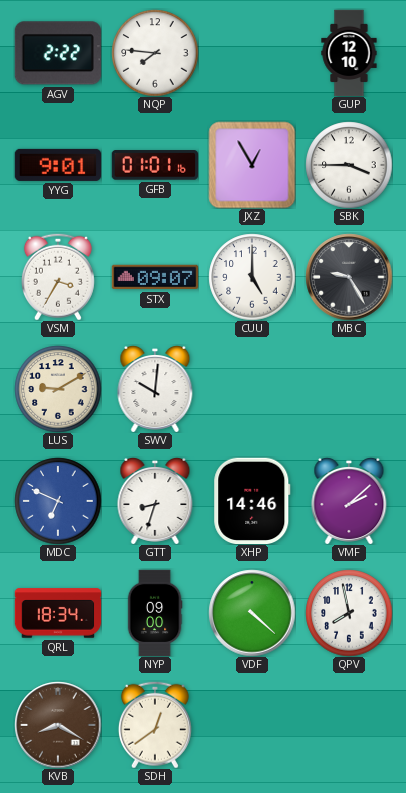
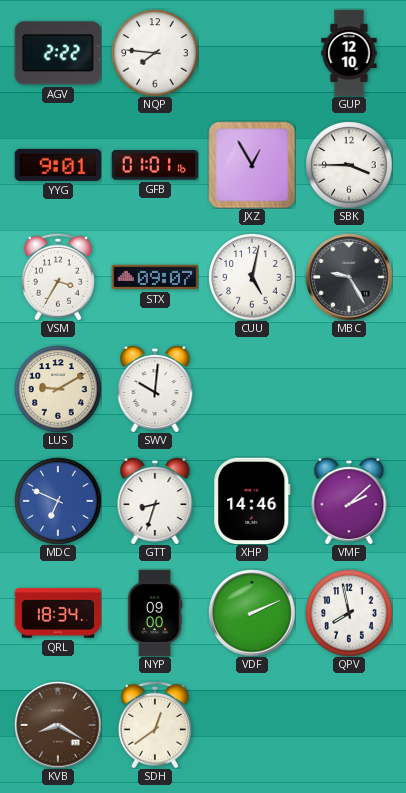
CUU: 5:00 -> 5:02 (252, 277)
VDF: 4:22 -> 2:11 (252, 613)
